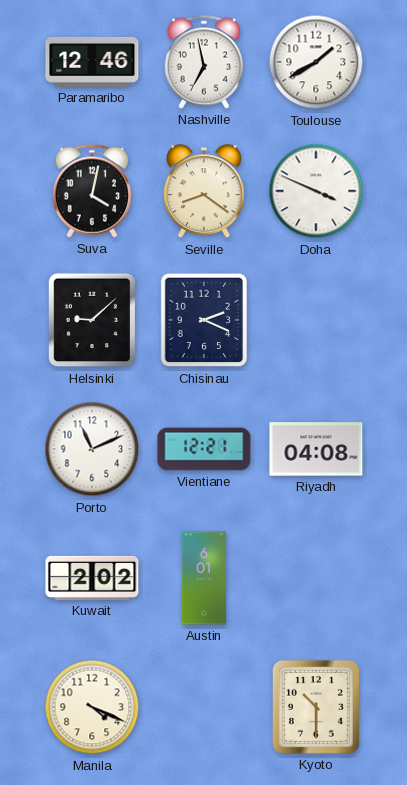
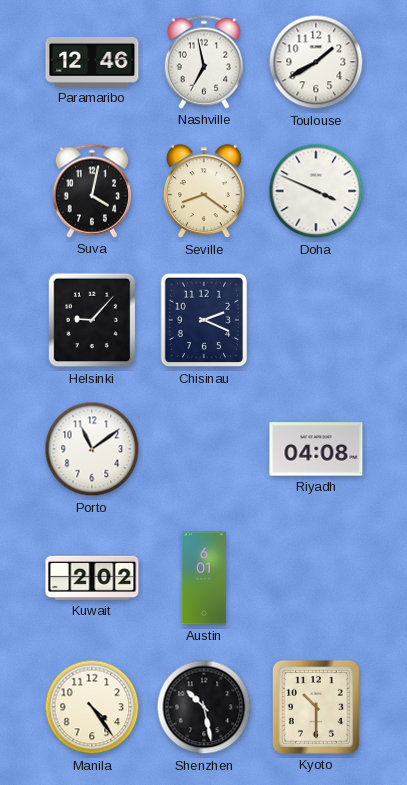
Helsinki: 9:08 -> 9:07 (92, 320)
Porto: 11:11 -> 11:09 (92, 449)
Vientiane: 12:21 -> none (204, 449)
Manila: 4:19 -> 4:24 (92, 707)
Shenzhen: none -> 10:28 (204, 707)
